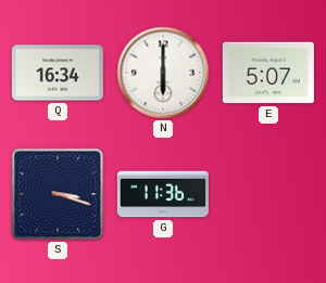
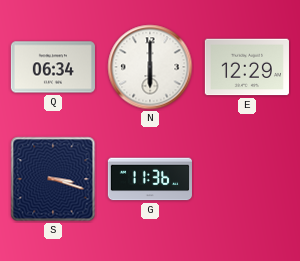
Q: 16:34 -> 06:34 (53, 67)
E: 5:07 -> 12:29 (247, 67)
